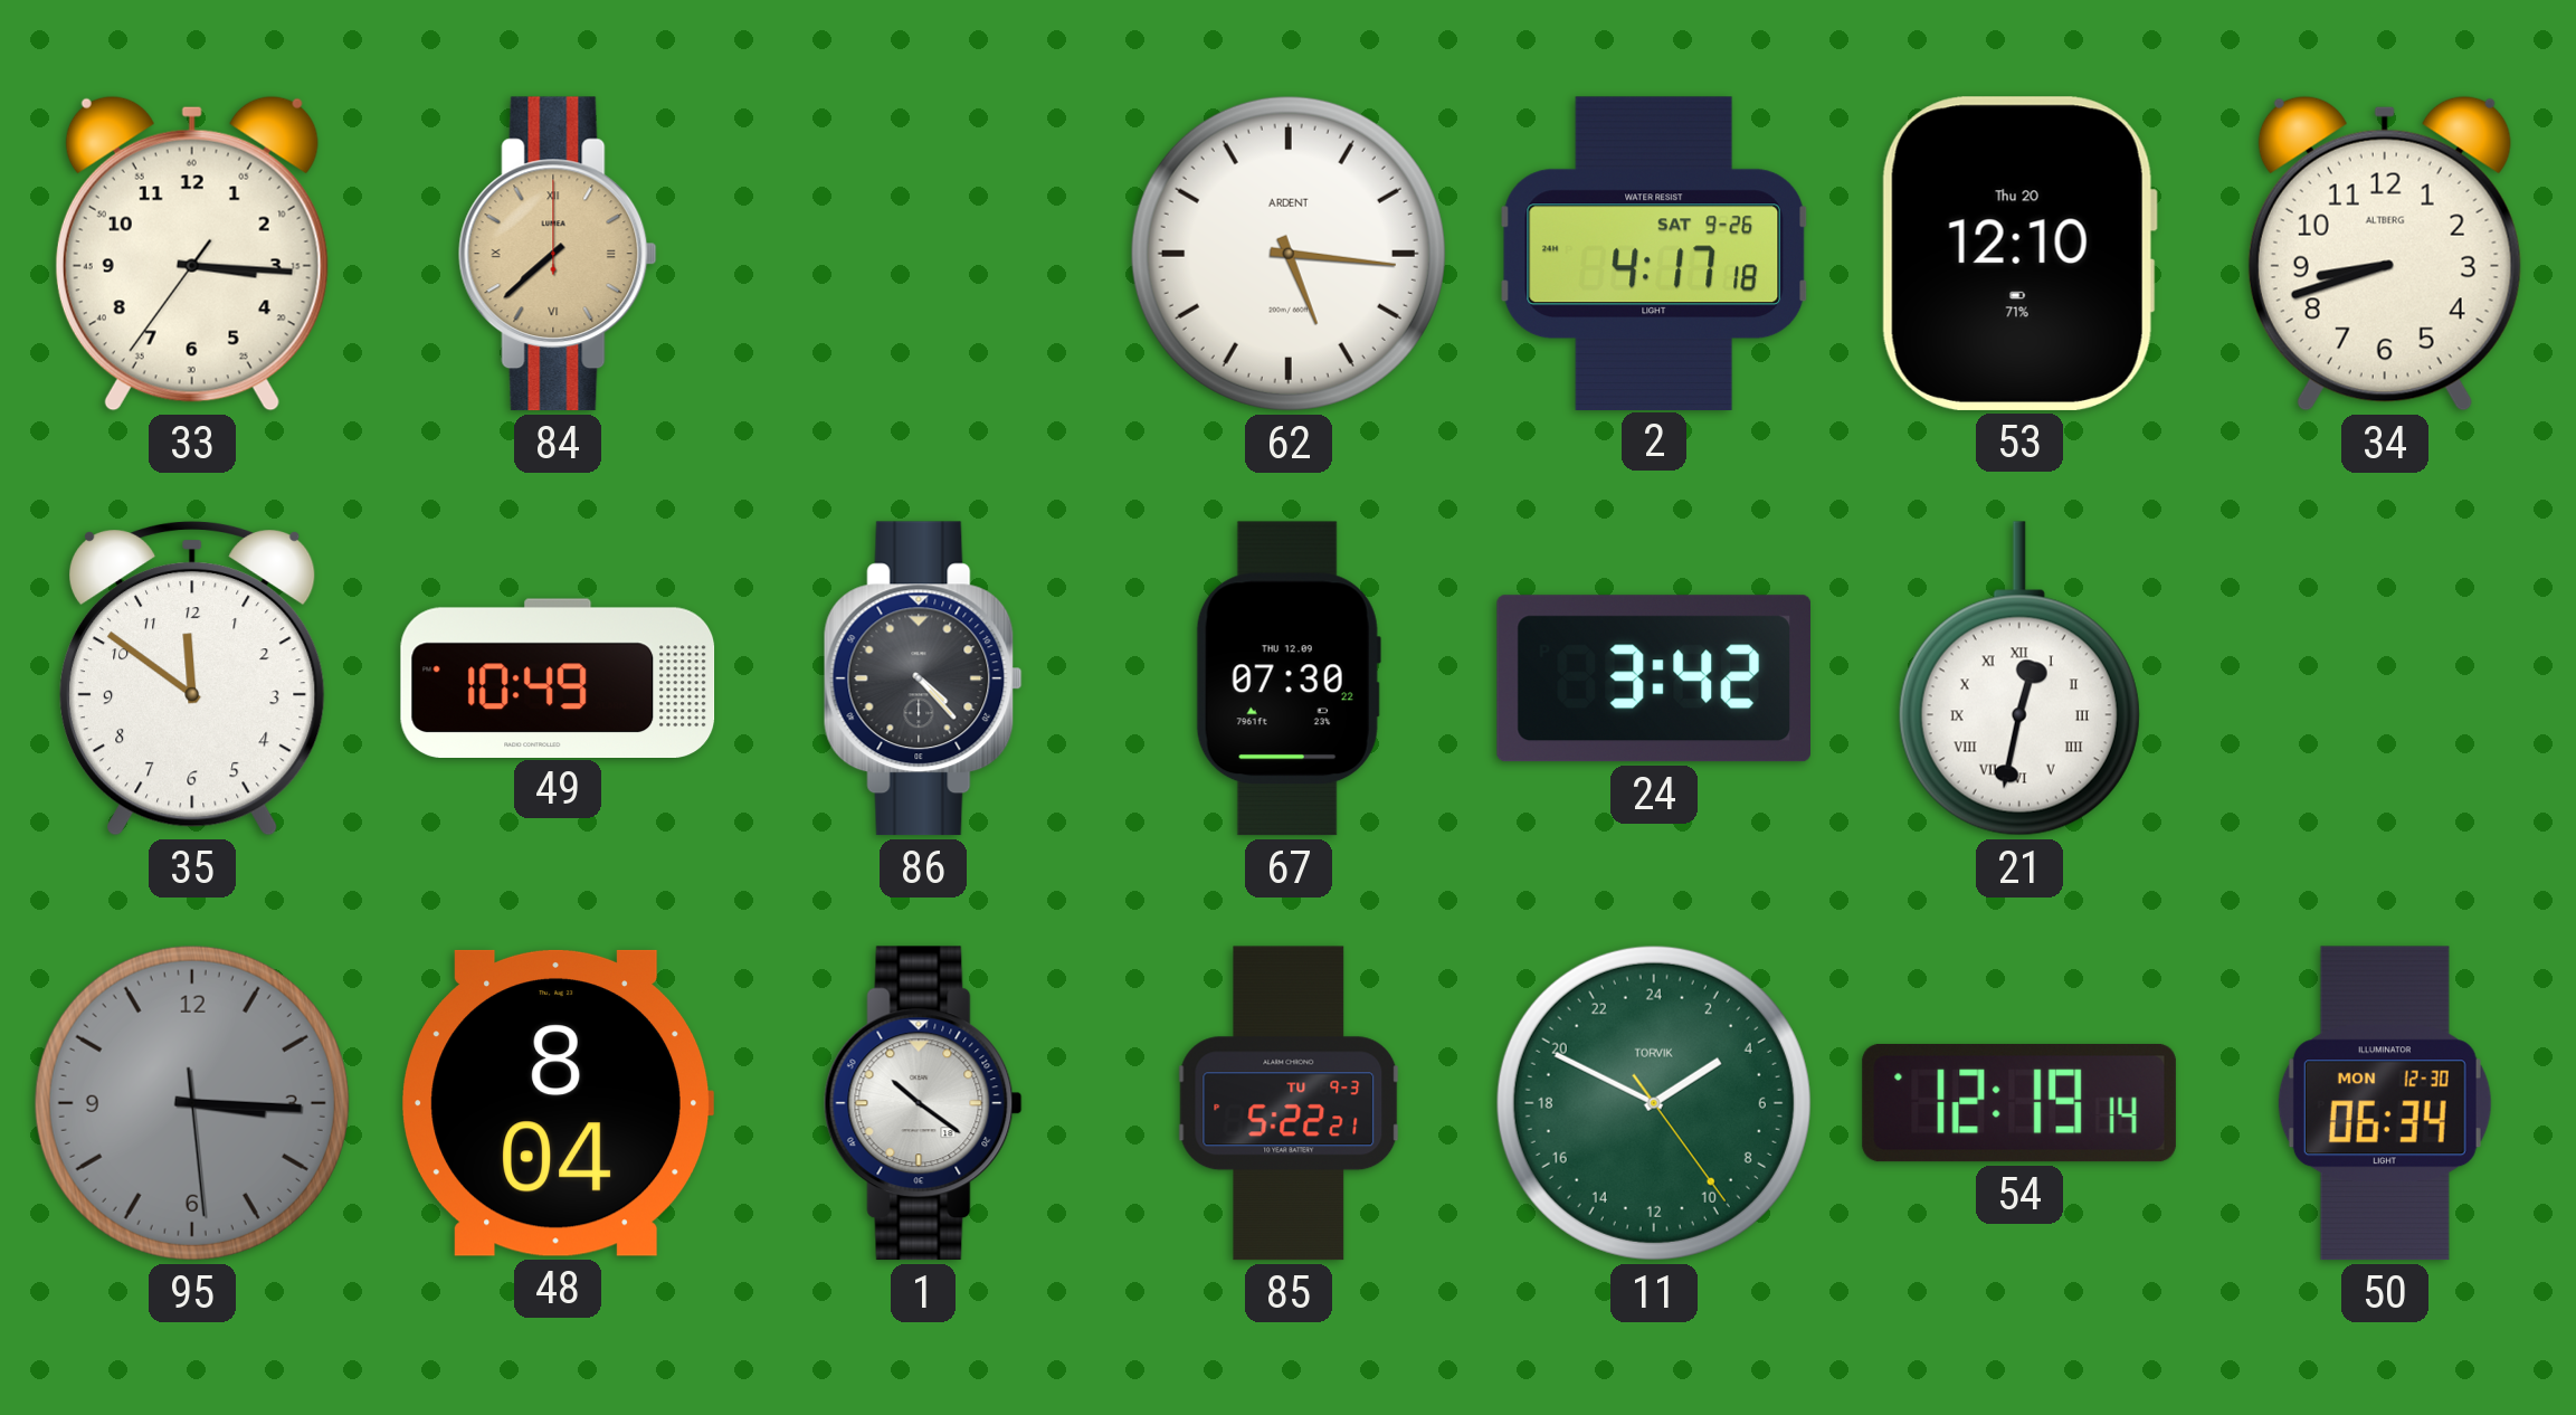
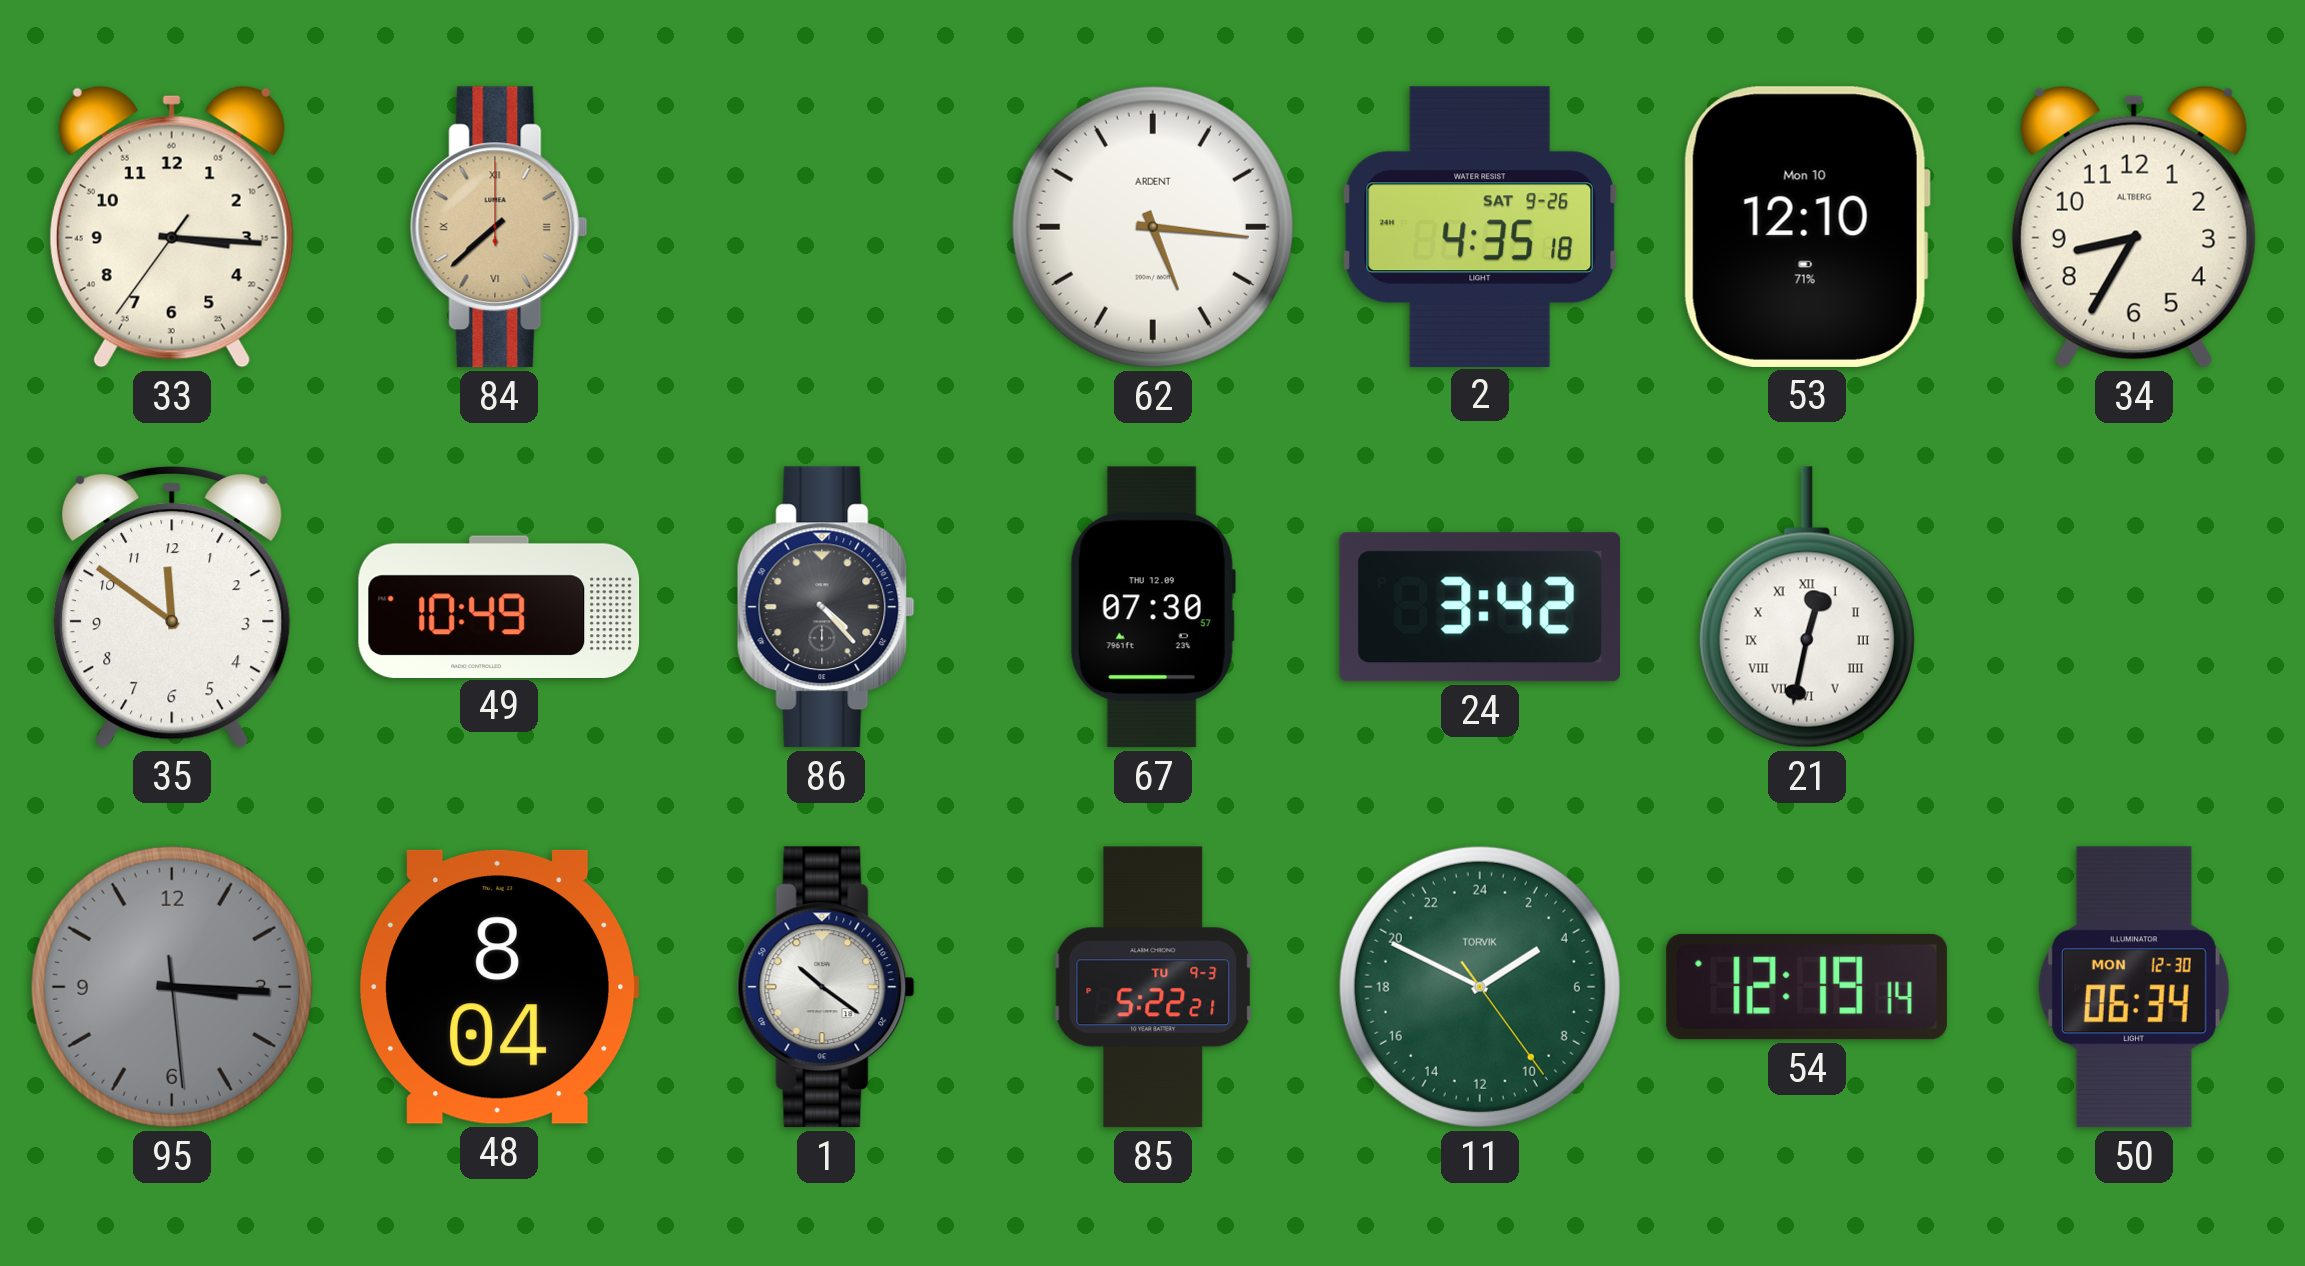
2: 4:17 -> 4:35 (1480, 226)
53 date: Thu 20 -> Mon 10 (1807, 227)
34: 8:42 -> 8:35 (2134, 227)
67: 07:30:22 -> 07:30:57 (1153, 607)
